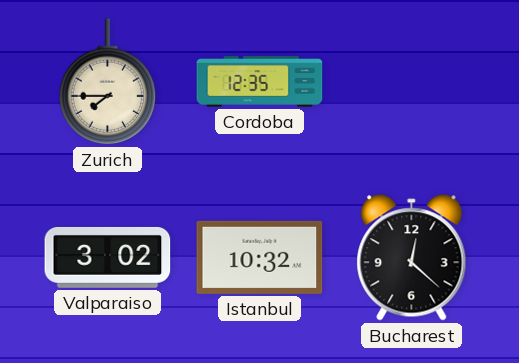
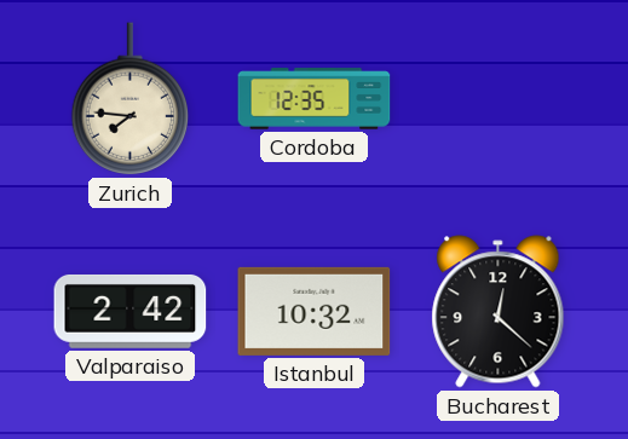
Zurich: 7:45 -> 7:46 (131, 99)
Valparaiso: 3:02 -> 2:42 (131, 311)
